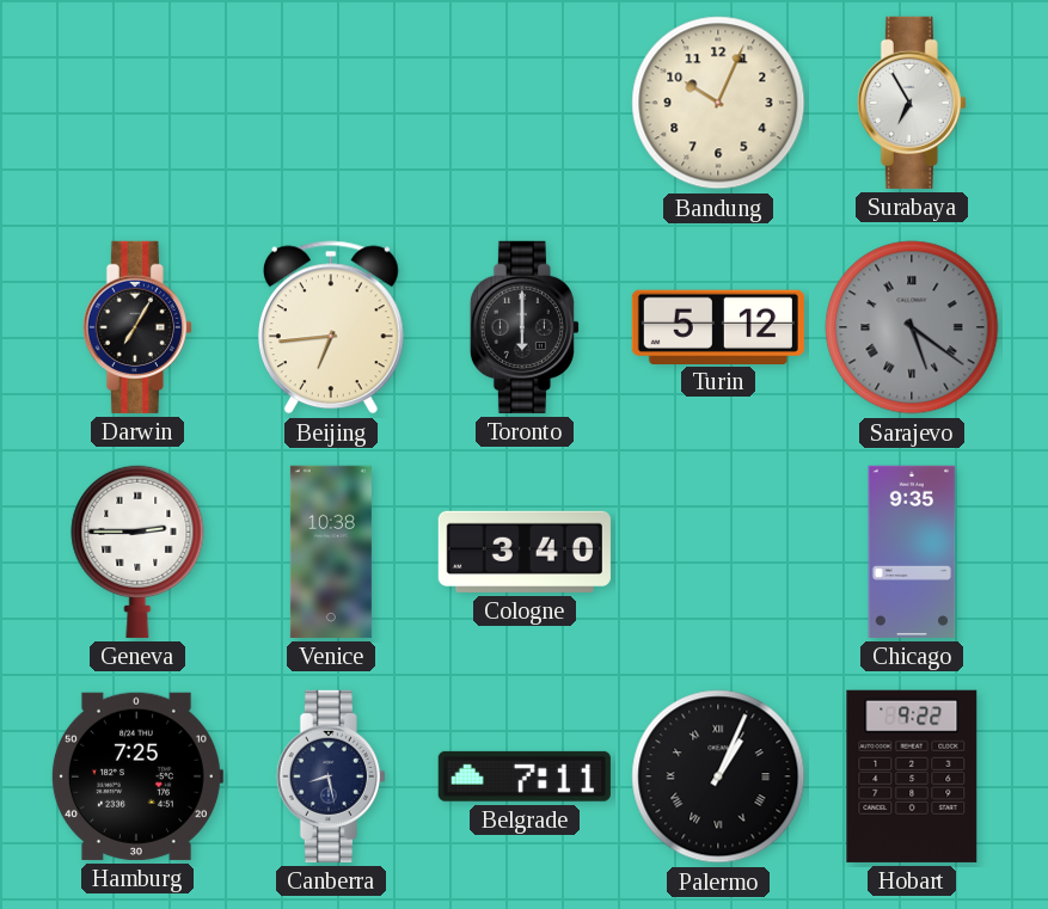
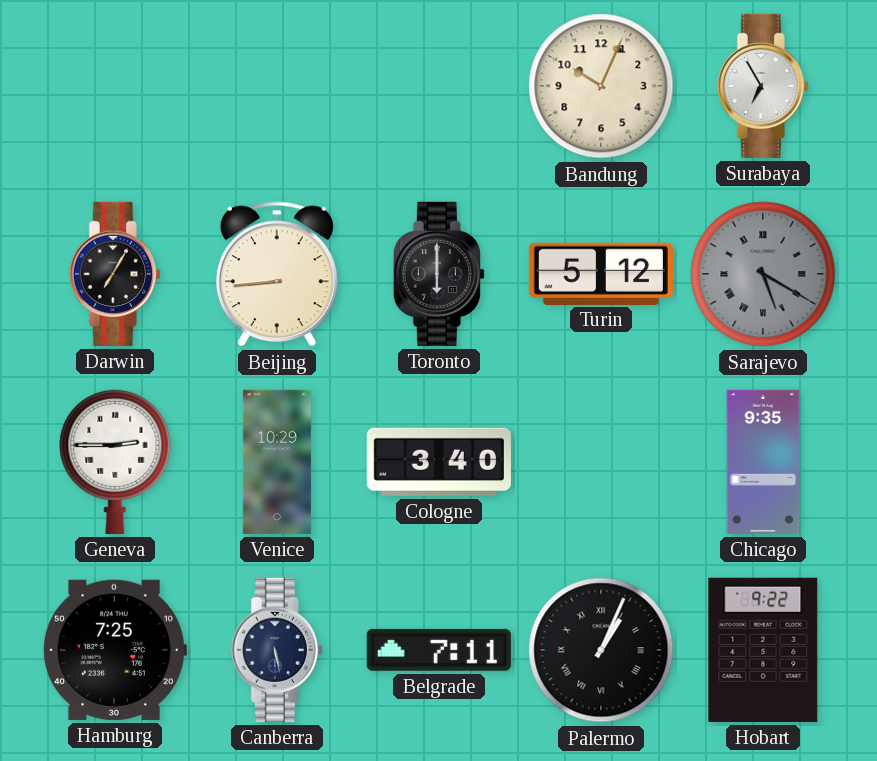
Beijing: 6:44 -> 8:44 (277, 274)
Sarajevo: 5:21 -> 5:20 (763, 274)
Venice: 10:38 -> 10:29 (277, 462)
Canberra: 8:28 -> 5:28 (277, 650)
